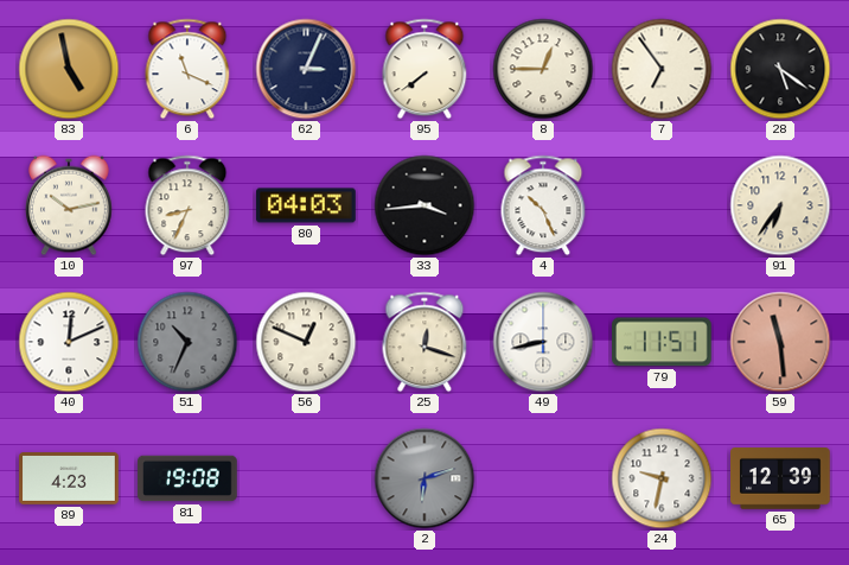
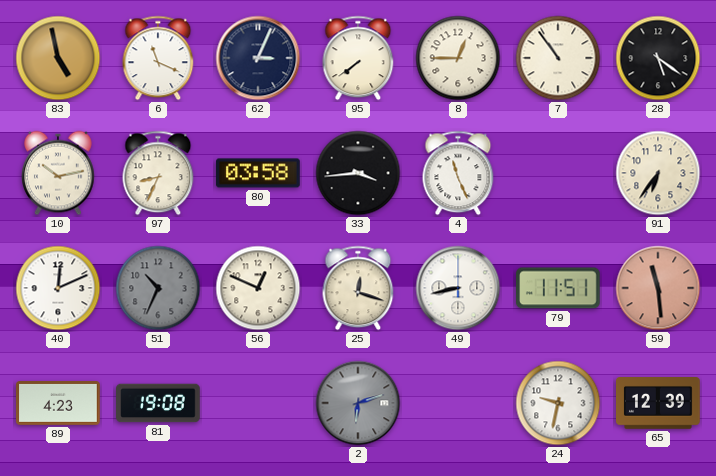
7: 6:54 -> 10:54 (558, 58)
80: 04:03 -> 03:58 (258, 173)
4: 10:26 -> 11:26 (458, 173)
